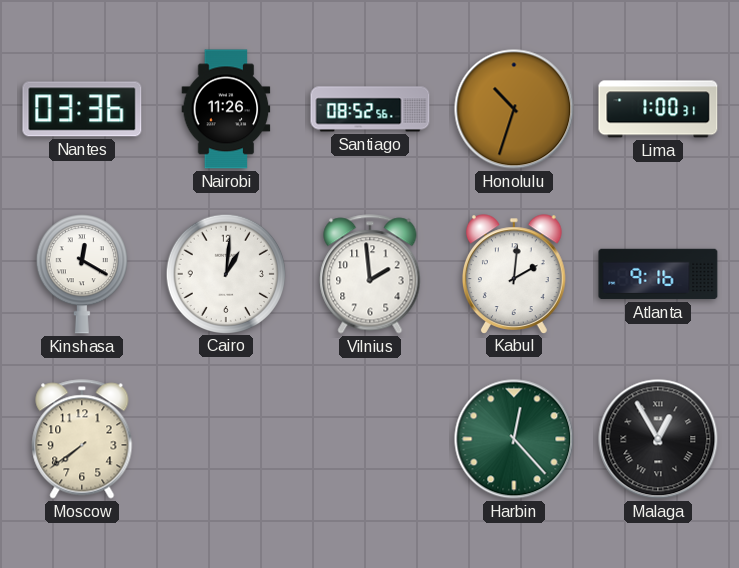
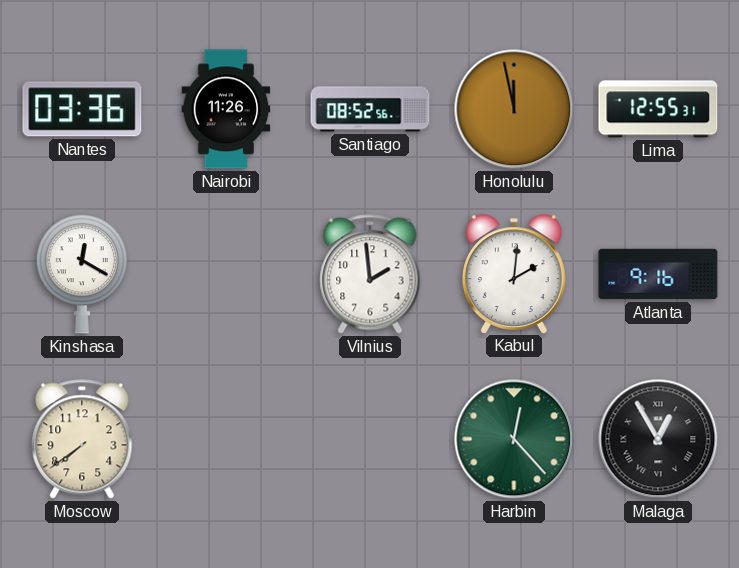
Honolulu: 10:33 -> 11:58 (514, 109)
Lima: 1:00 -> 12:55 (658, 109)
Cairo: 1:01 -> none (225, 273)
